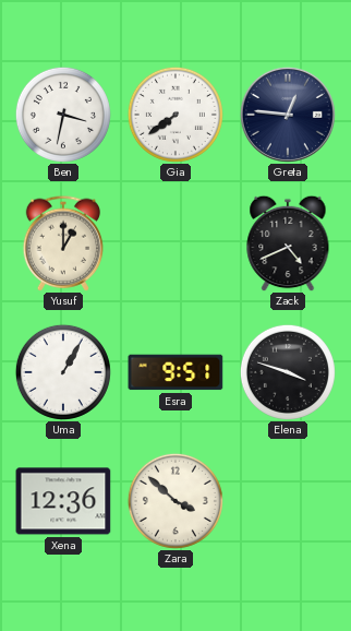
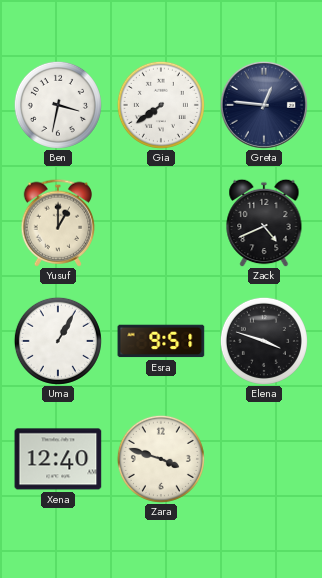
Xena: 12:36 -> 12:40 (58, 459)
Zara: 3:52 -> 3:48 (161, 459)
